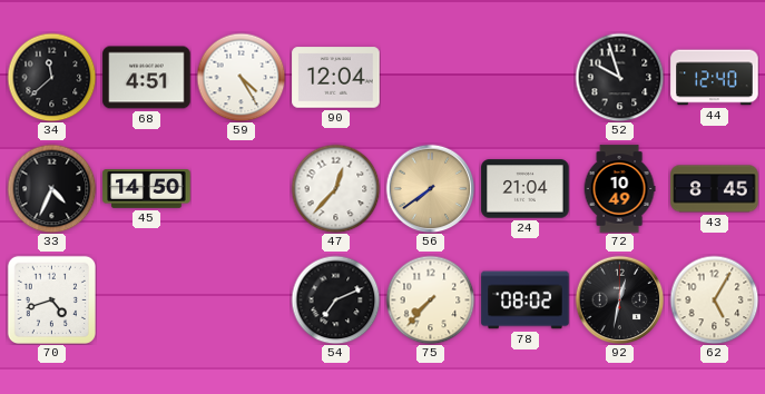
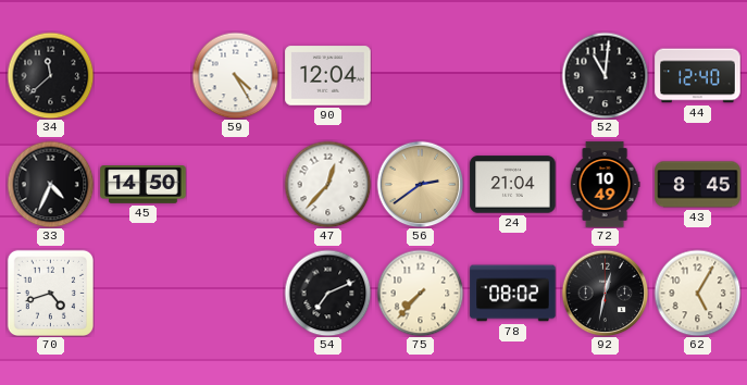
68: 4:51 -> none (147, 78)
52: 9:57 -> 11:01 (605, 75)
56: 7:39 -> 2:39 (420, 184)
